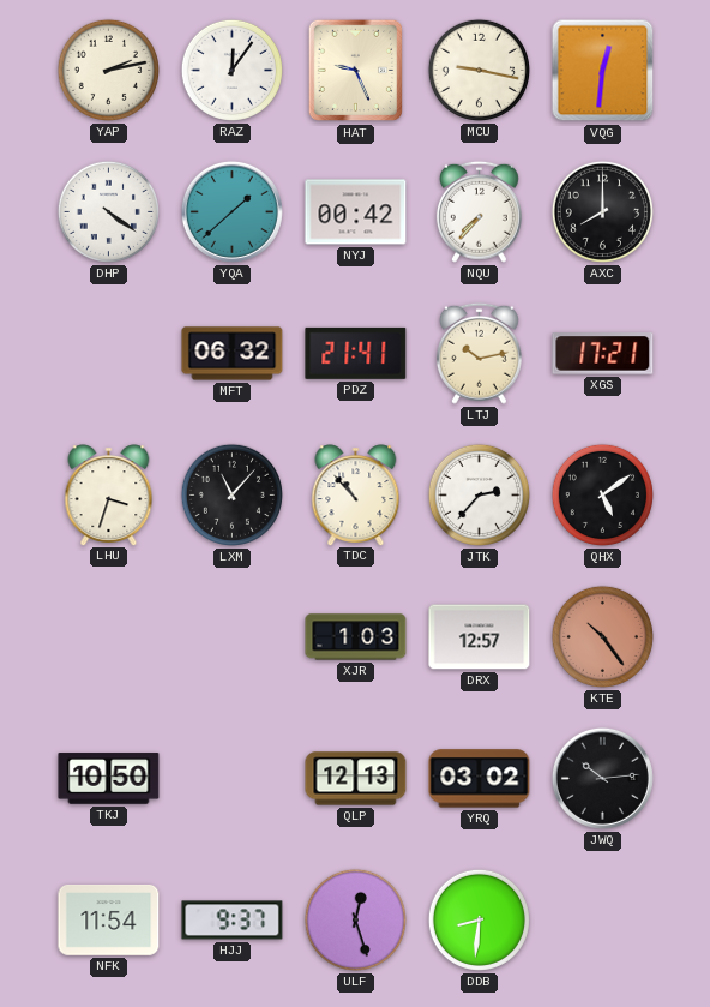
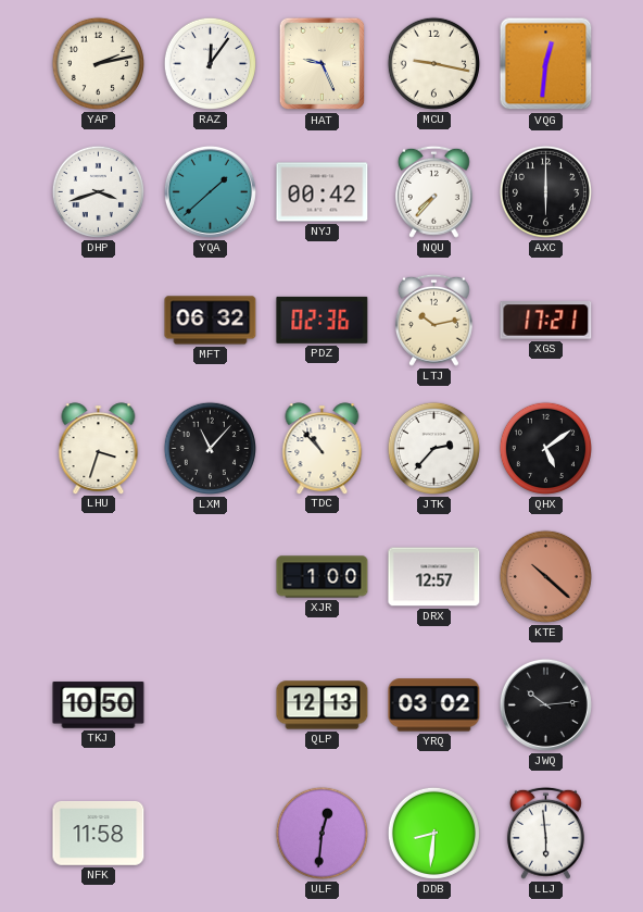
DHP: 4:21 -> 3:42 (98, 191)
AXC: 8:00 -> 6:00 (545, 191)
PDZ: 21:41 -> 02:36 (323, 320)
XJR: 1:03 -> 1:00 (323, 577)
KTE: 10:24 -> 10:22 (545, 576)
NFK: 11:54 -> 11:58 (99, 834)
HJJ: 9:37 -> none (233, 921)
ULF: 12:27 -> 12:31 (321, 833)
LLJ: none -> 5:59 (545, 833)
